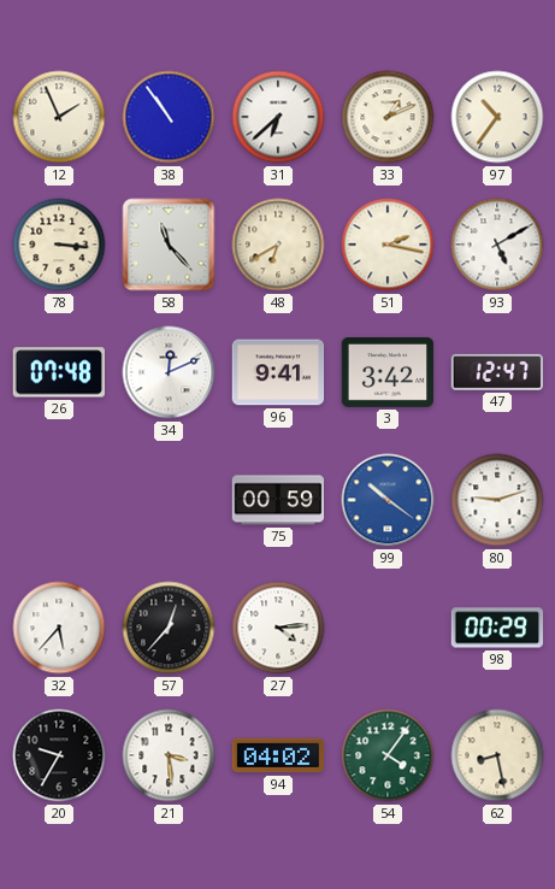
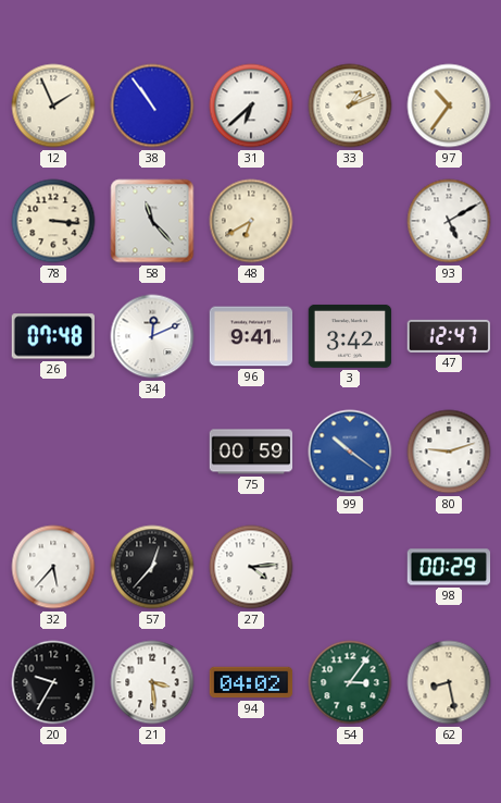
51: 2:17 -> none (388, 245)
54: 4:06 -> 3:06 (350, 682)
